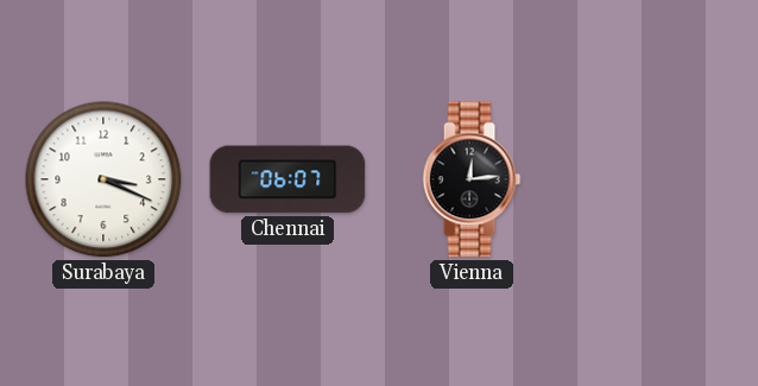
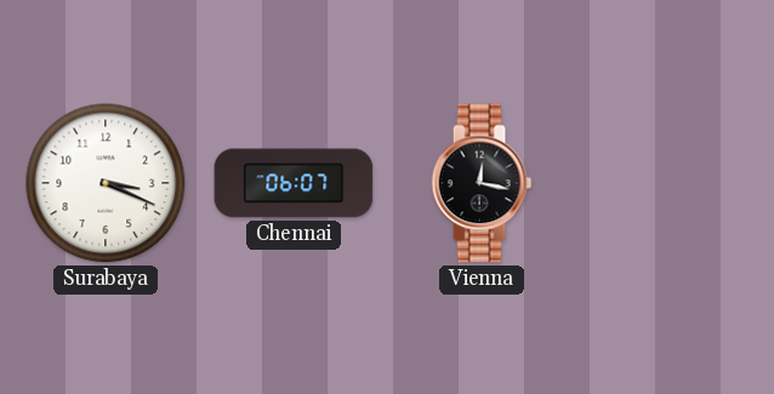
Vienna: 12:14 -> 12:17 (482, 183)
